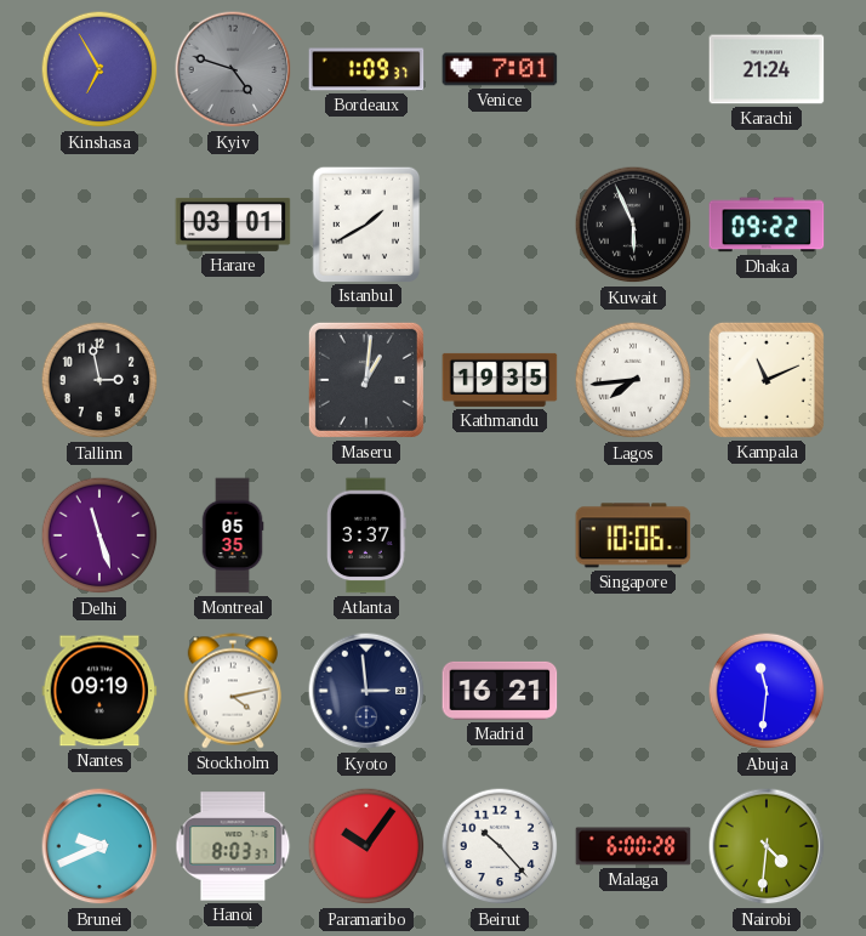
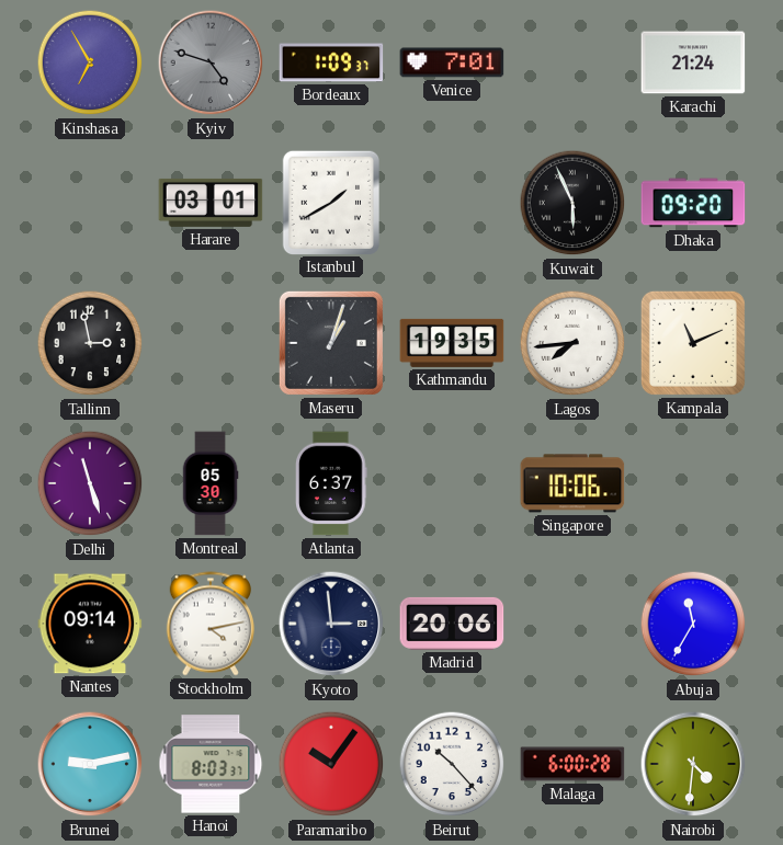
Dhaka: 09:22 -> 09:20 (693, 203)
Maseru: 1:01 -> 1:03 (331, 343)
Montreal: 05:35 -> 05:30 (211, 483)
Atlanta: 3:37 -> 6:37 (331, 483)
Nantes: 09:19 -> 09:14 (90, 624)
Madrid: 16:21 -> 20:06 (452, 624)
Abuja: 11:31 -> 11:35 (693, 624)
Brunei: 9:41 -> 9:13 (90, 764)
